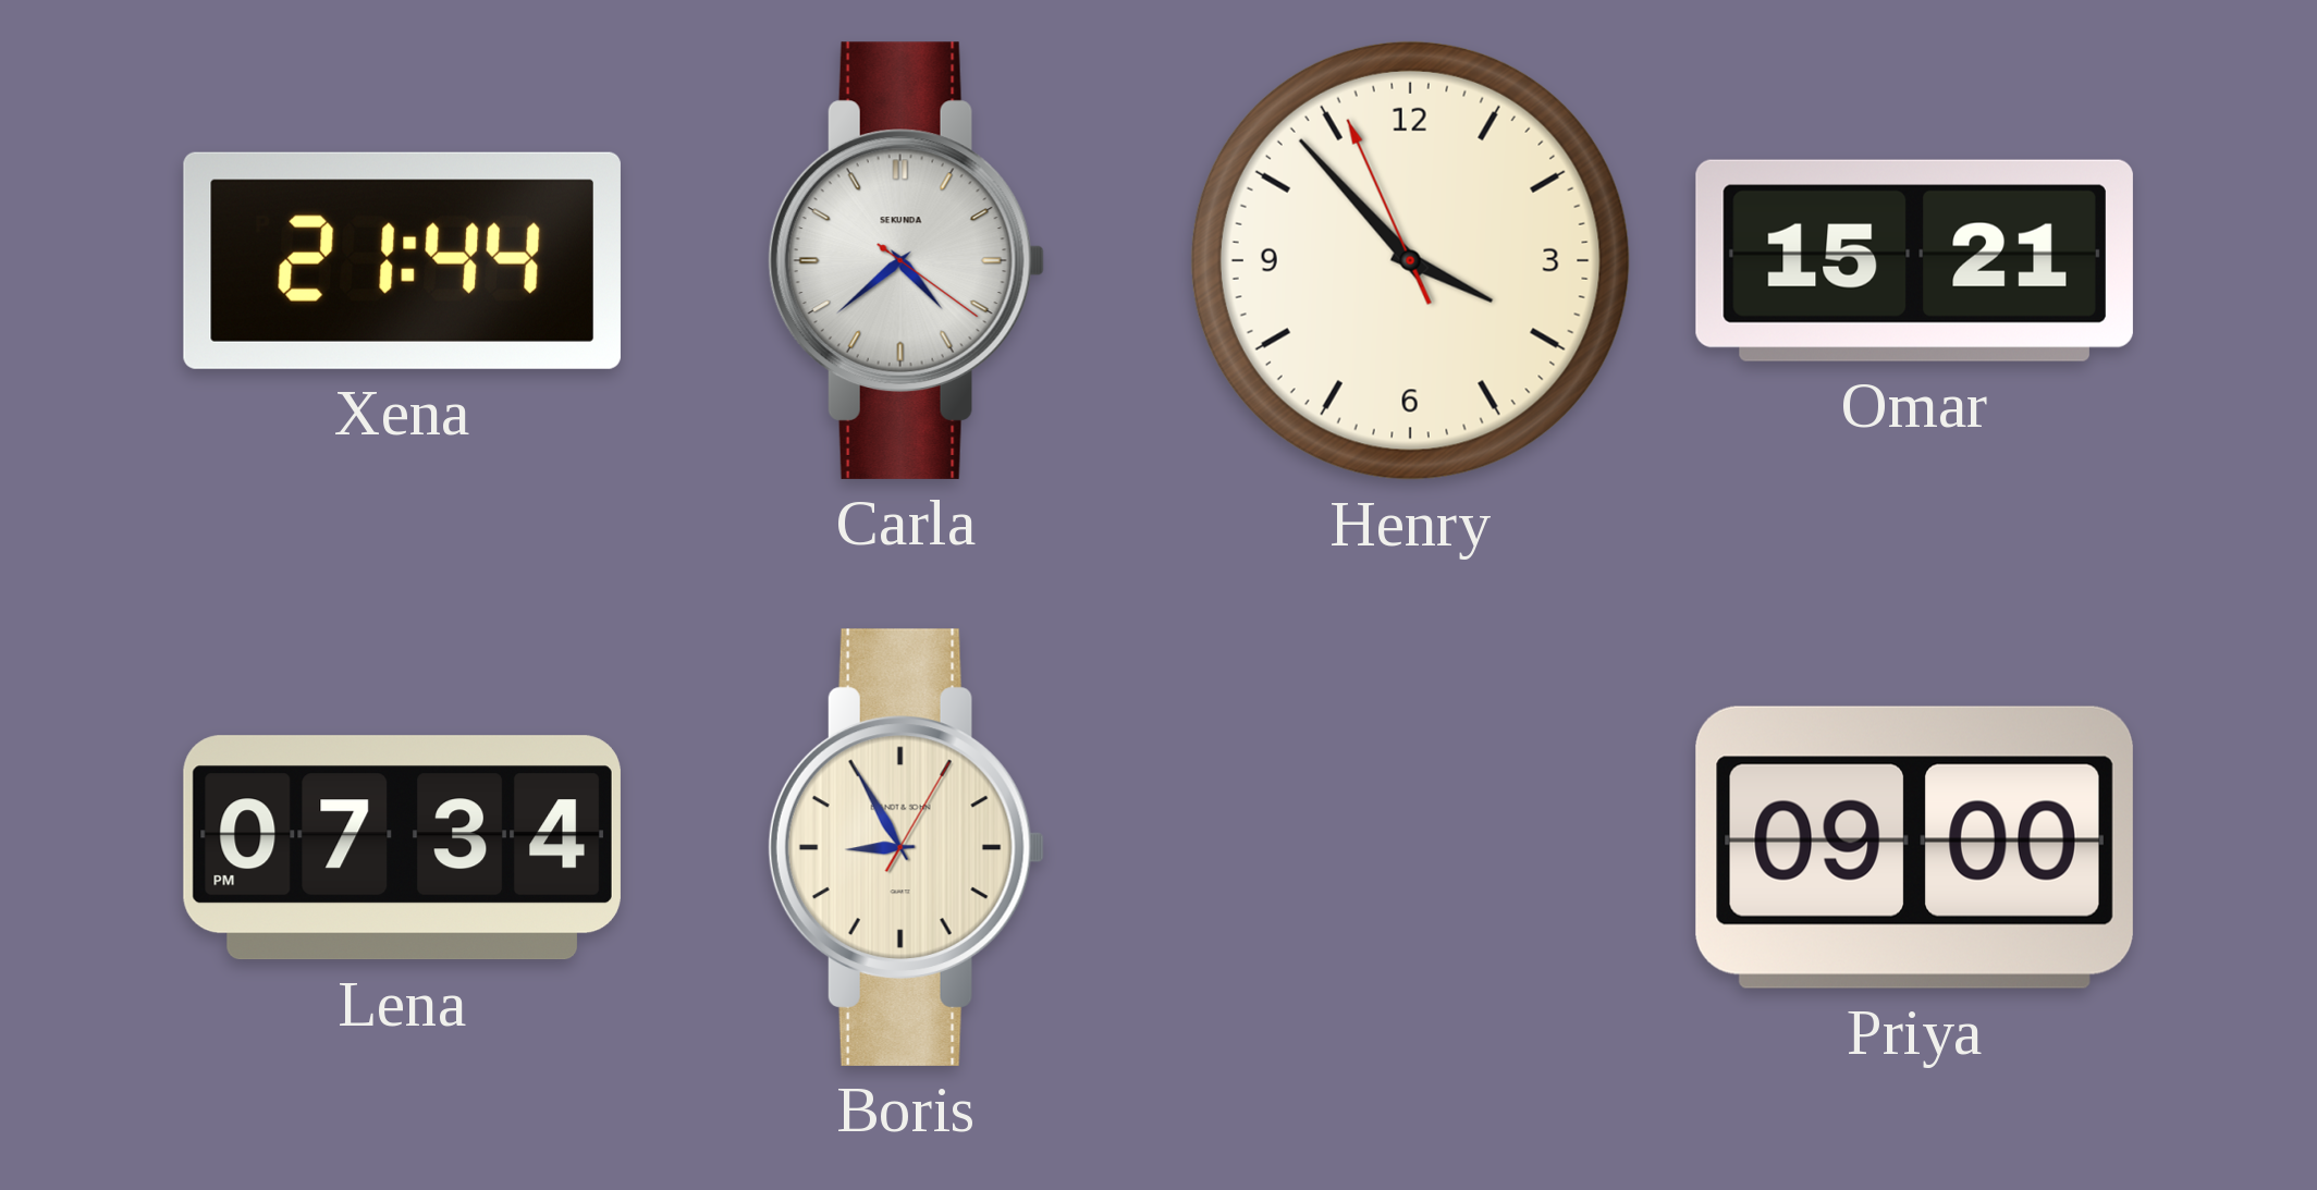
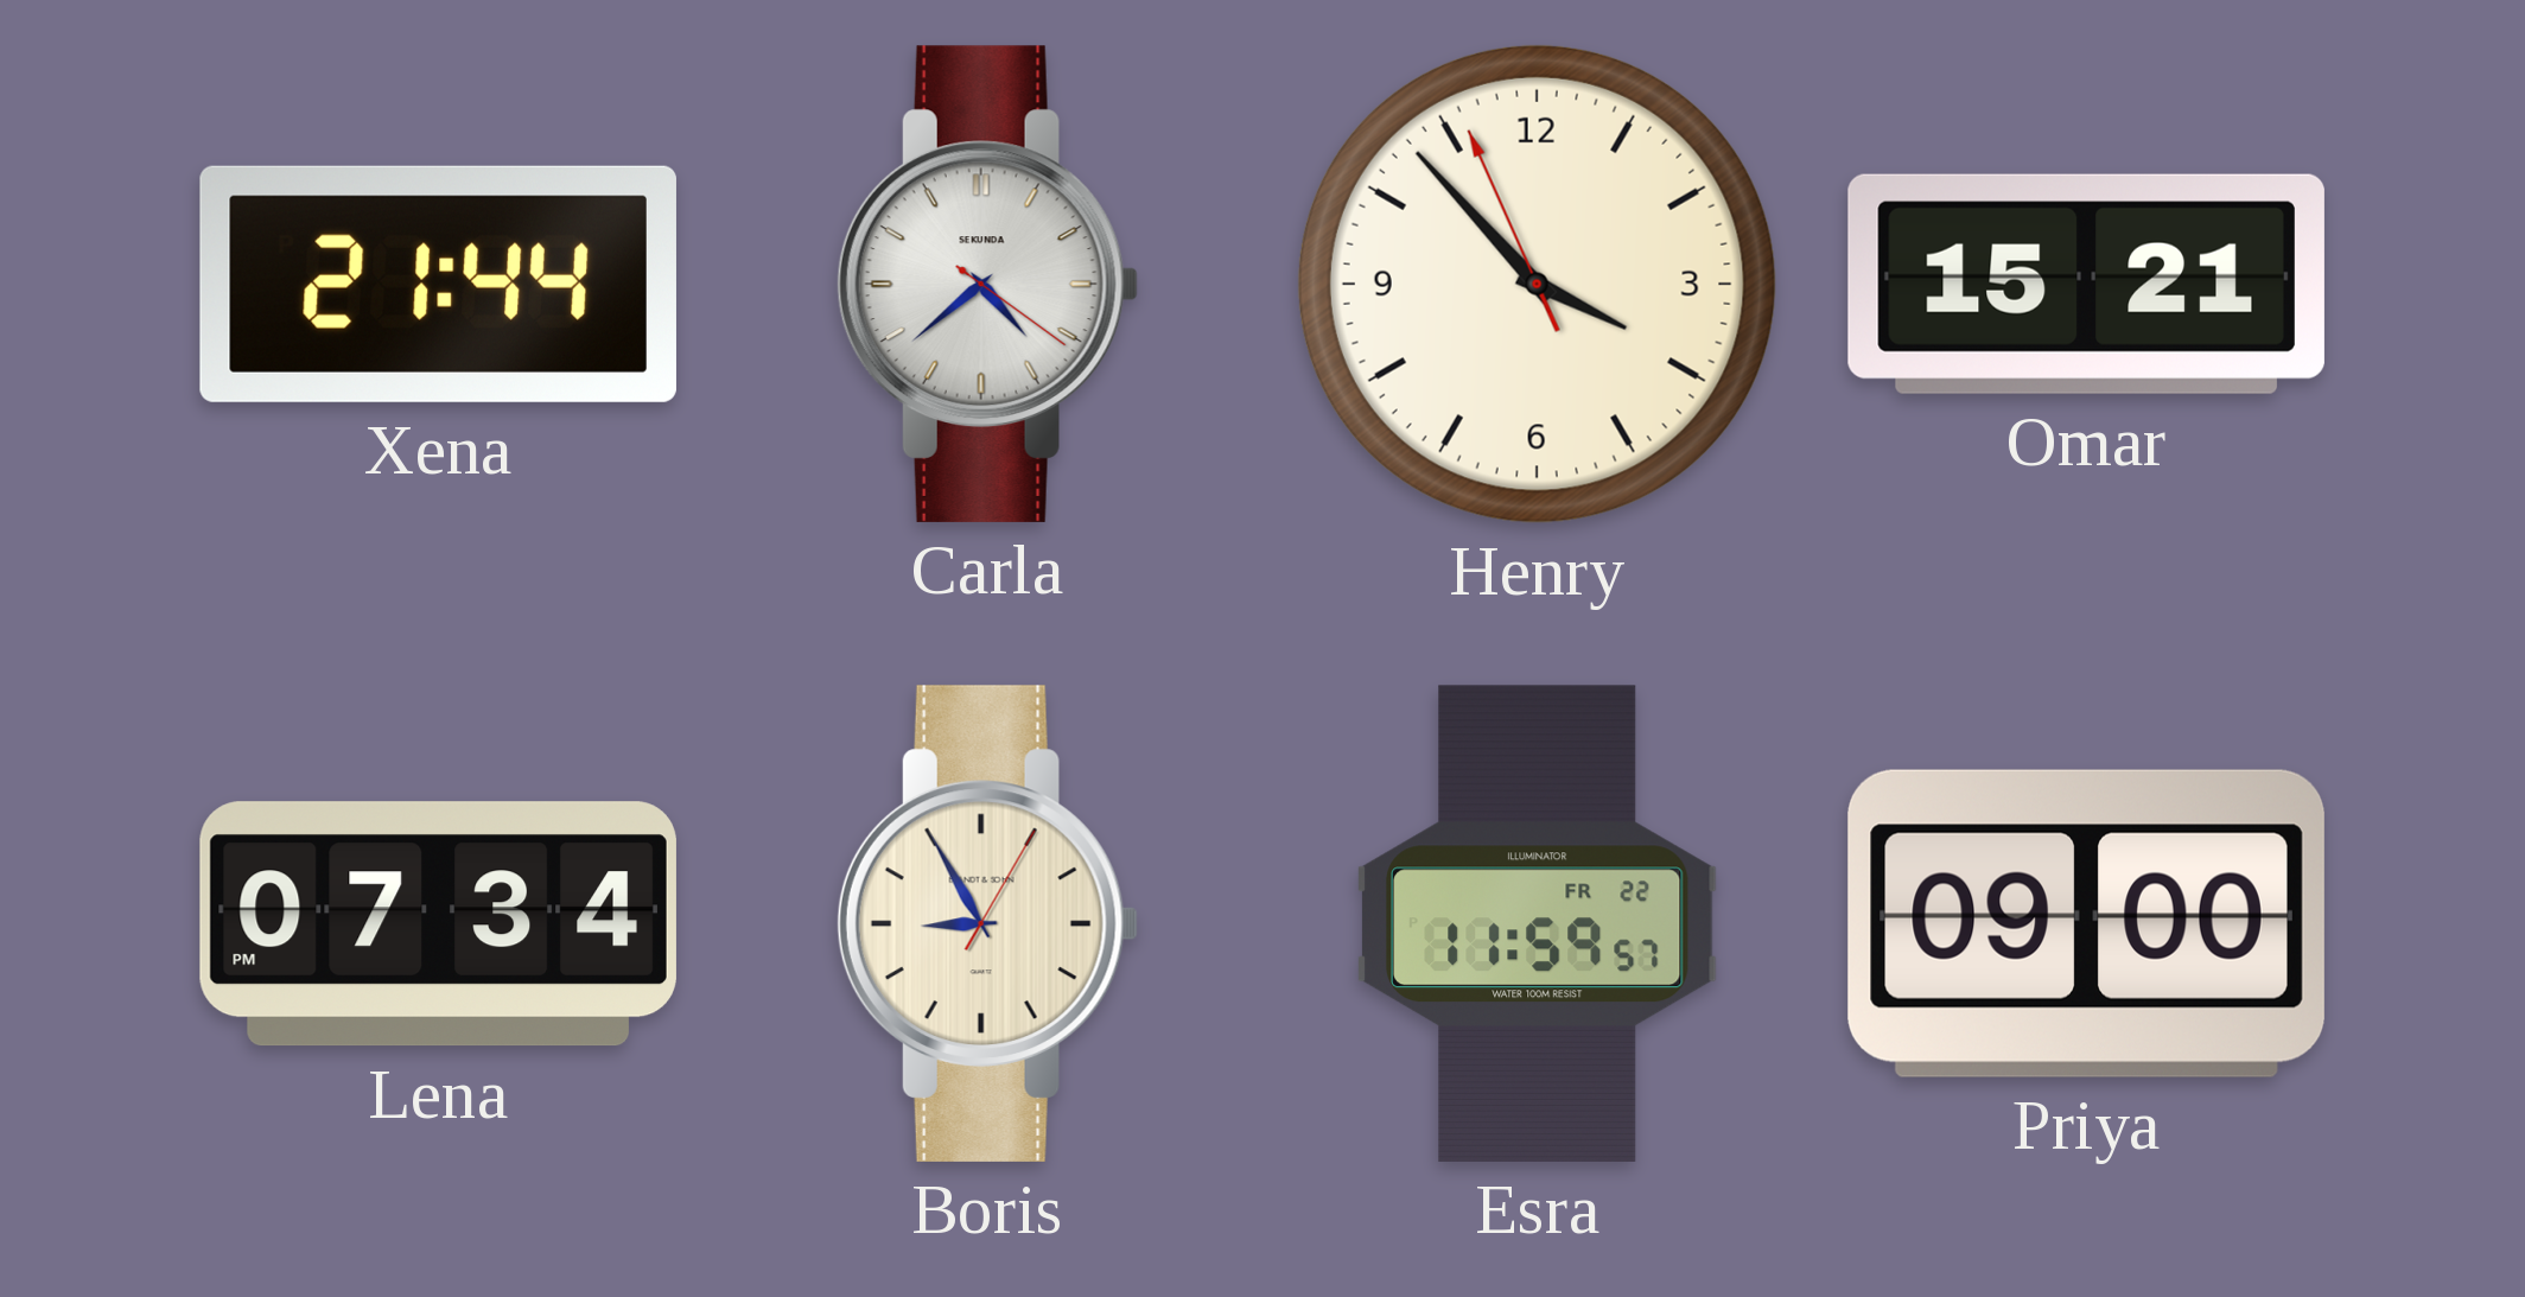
Esra: none -> 11:59 (1537, 923)
